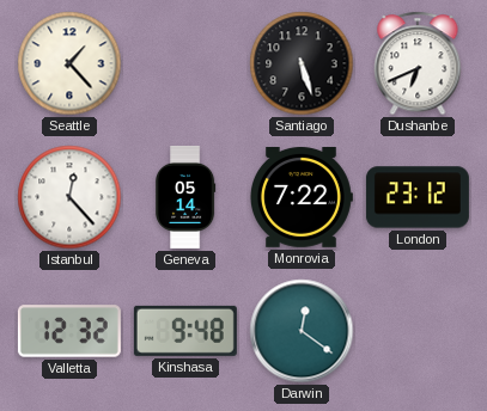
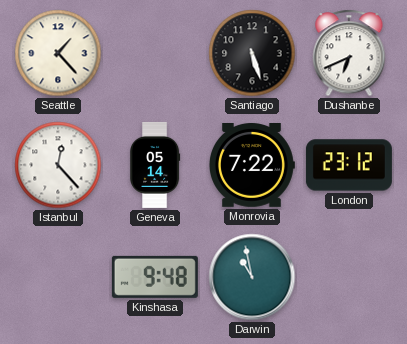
Valletta: 12:32 -> none (69, 331)
Darwin: 12:21 -> 10:58 (252, 277)
